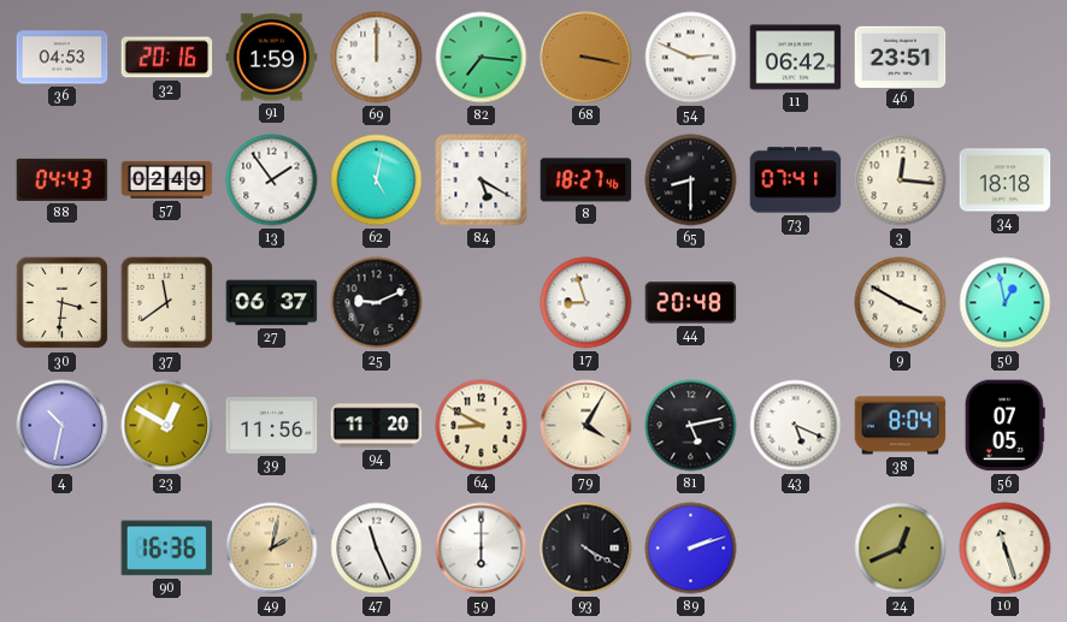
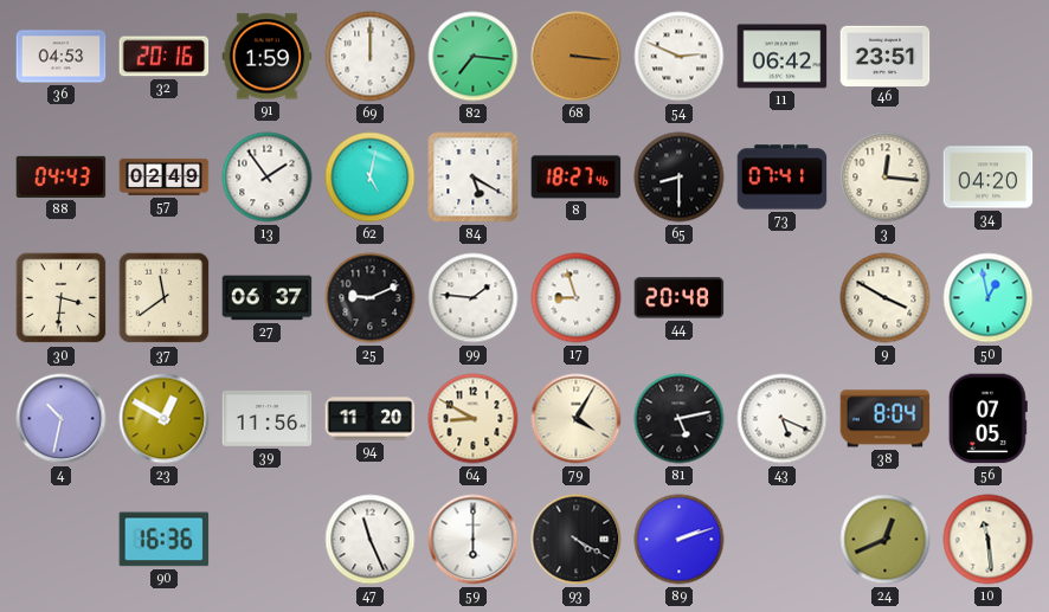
68: 3:17 -> 3:16 (577, 57)
34: 18:18 -> 04:20 (989, 178)
99: none -> 1:46 (474, 298)
49: 2:02 -> none (272, 549)
10: 11:27 -> 11:29 (989, 540)
